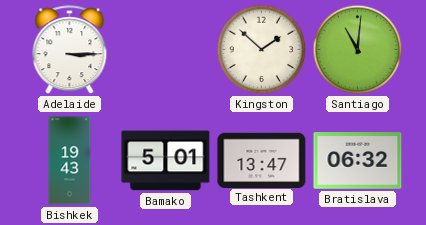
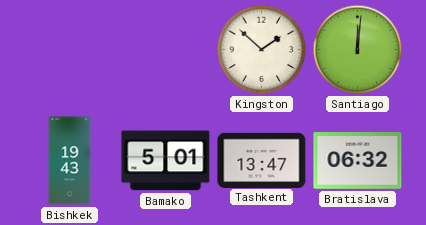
Adelaide: 3:15 -> none (70, 50)
Santiago: 11:01 -> 12:01 (358, 50)
